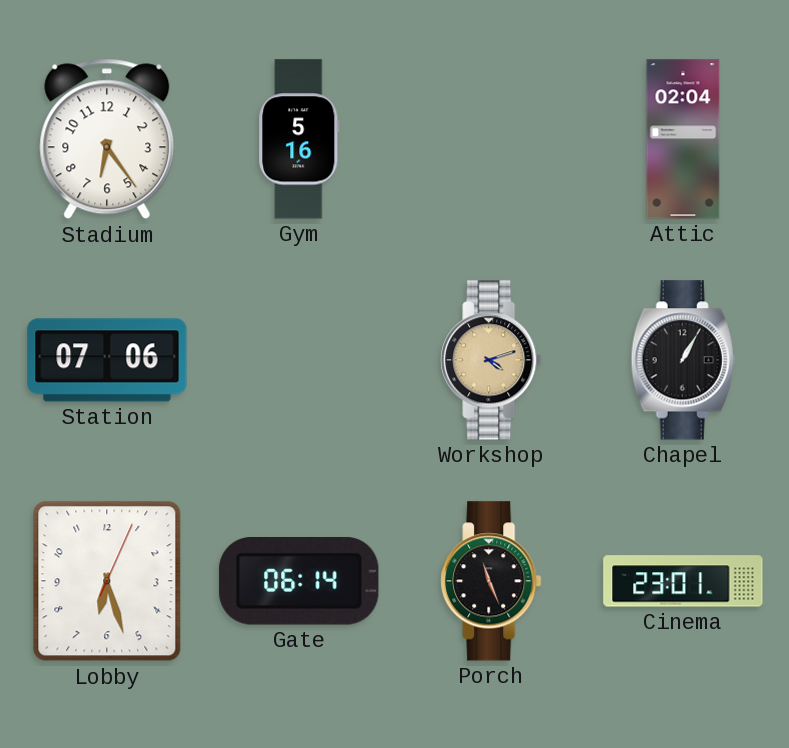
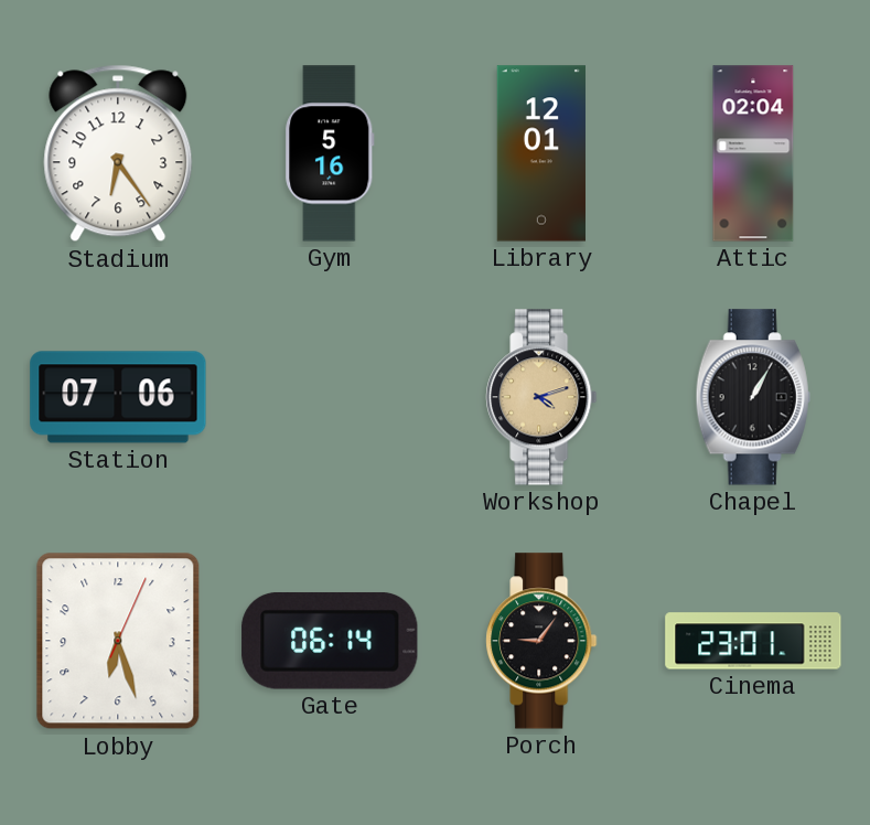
Library: none -> 12:01 (541, 153)
Porch: 11:26 -> 9:06 (541, 641)
